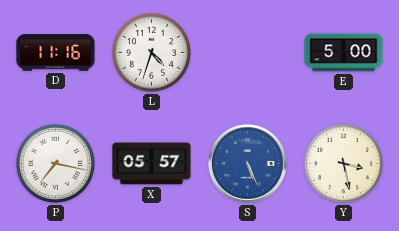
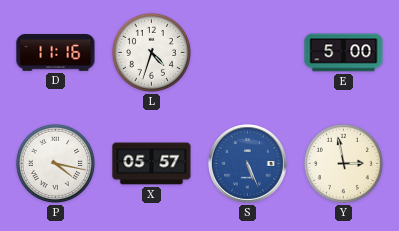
P: 7:17 -> 4:17 (55, 163)
Y: 3:28 -> 2:58 (343, 163)
